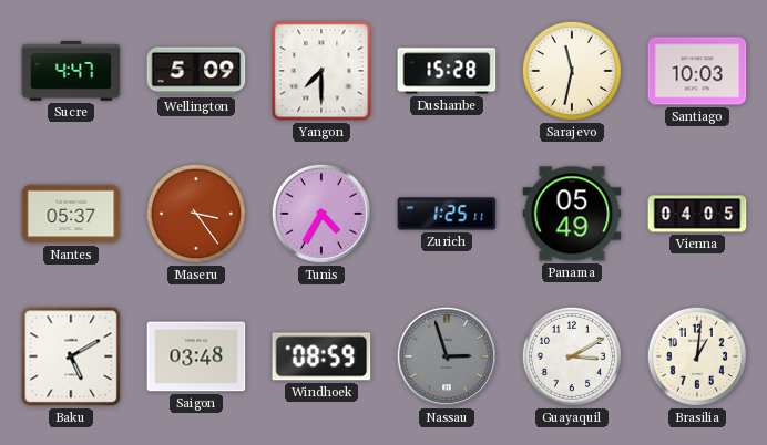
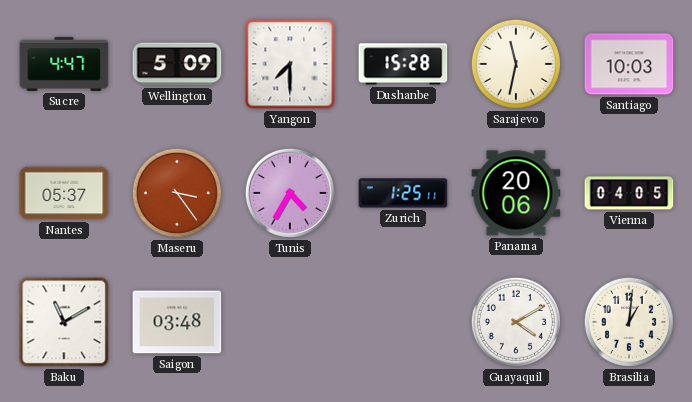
Panama: 05:49 -> 20:06 (516, 193)
Baku: 5:10 -> 11:10 (64, 322)
Windhoek: 08:59 -> none (321, 356)
Nassau: 2:57 -> none (447, 356)
Guayaquil: 3:10 -> 4:10 (516, 322)
